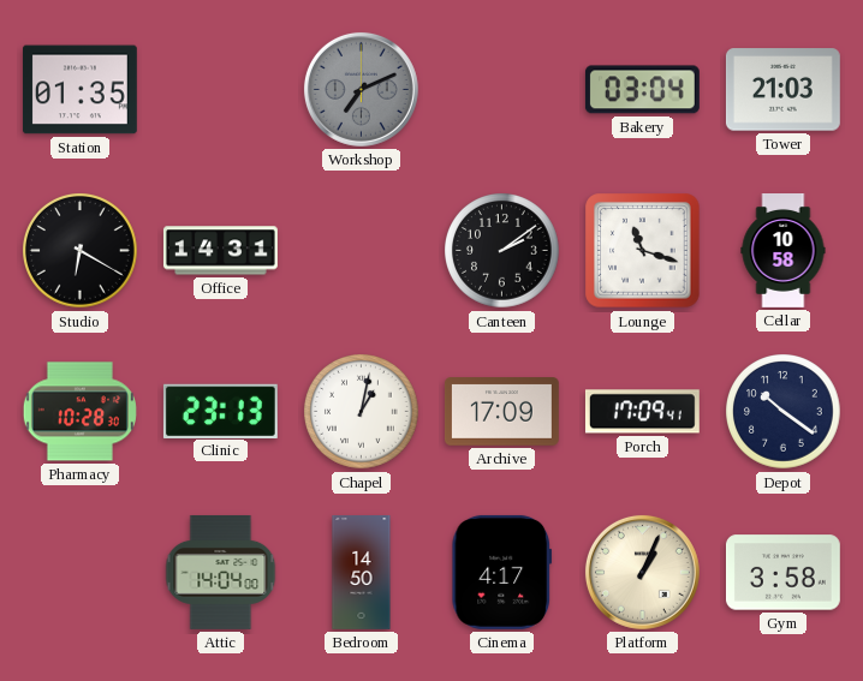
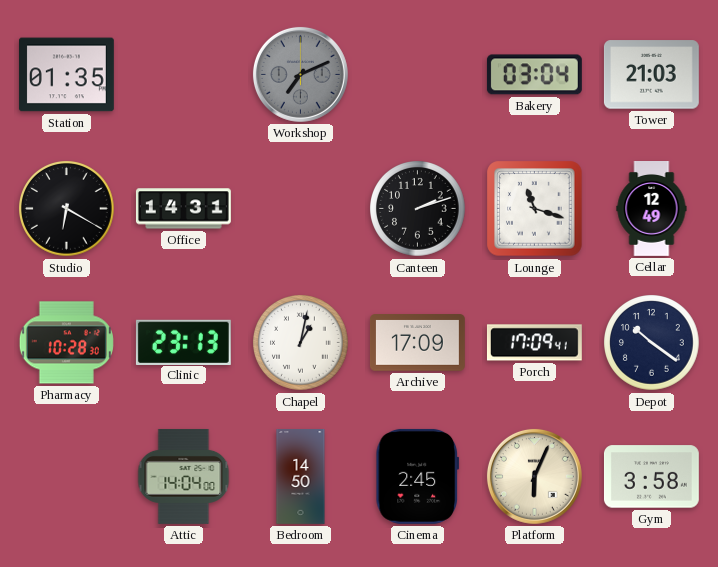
Canteen: 2:09 -> 2:12 (418, 209)
Cellar: 10:58 -> 12:49 (652, 209)
Cinema: 4:17 -> 2:45 (418, 476)
Platform: 1:04 -> 6:04 (534, 476)
